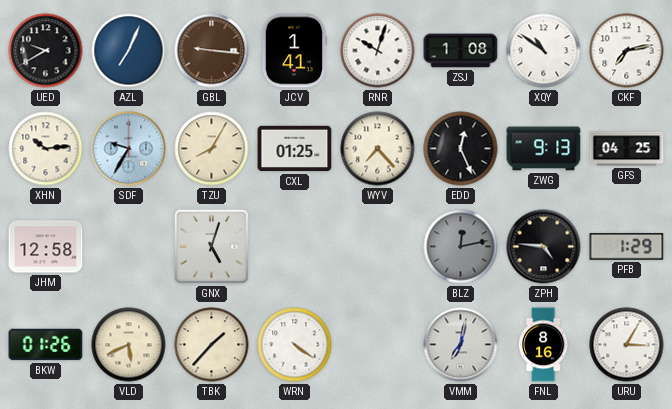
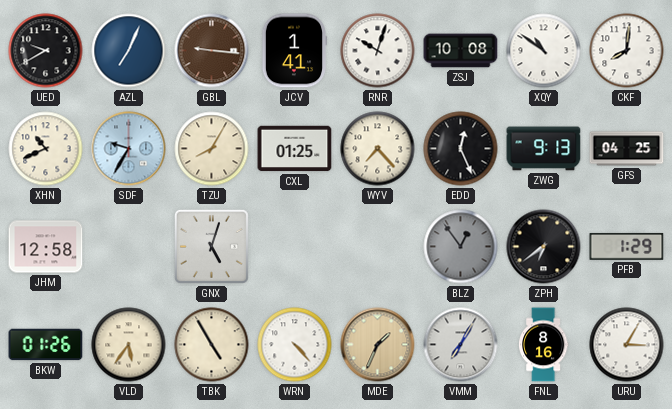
ZSJ: 1:08 -> 10:08 (461, 51)
CKF: 7:13 -> 8:01 (627, 51)
XHN: 10:14 -> 10:41 (46, 149)
BLZ: 12:13 -> 12:54 (461, 247)
ZPH: 4:46 -> 6:39 (544, 247)
VLD: 5:41 -> 5:36 (129, 345)
TBK: 1:37 -> 4:55 (212, 345)
WRN: 4:21 -> 4:23 (295, 345)
MDE: none -> 1:34 (378, 345)
VMM: 7:02 -> 7:05 (461, 345)
